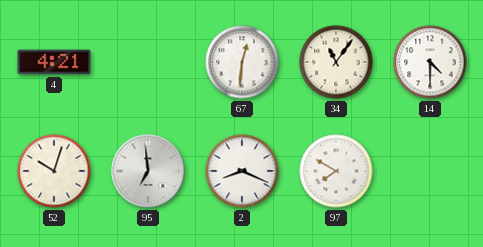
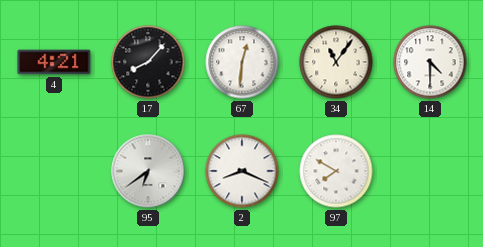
17: none -> 8:07 (148, 62)
52: 10:03 -> none (54, 171)
95: 6:59 -> 6:39 (148, 171)
